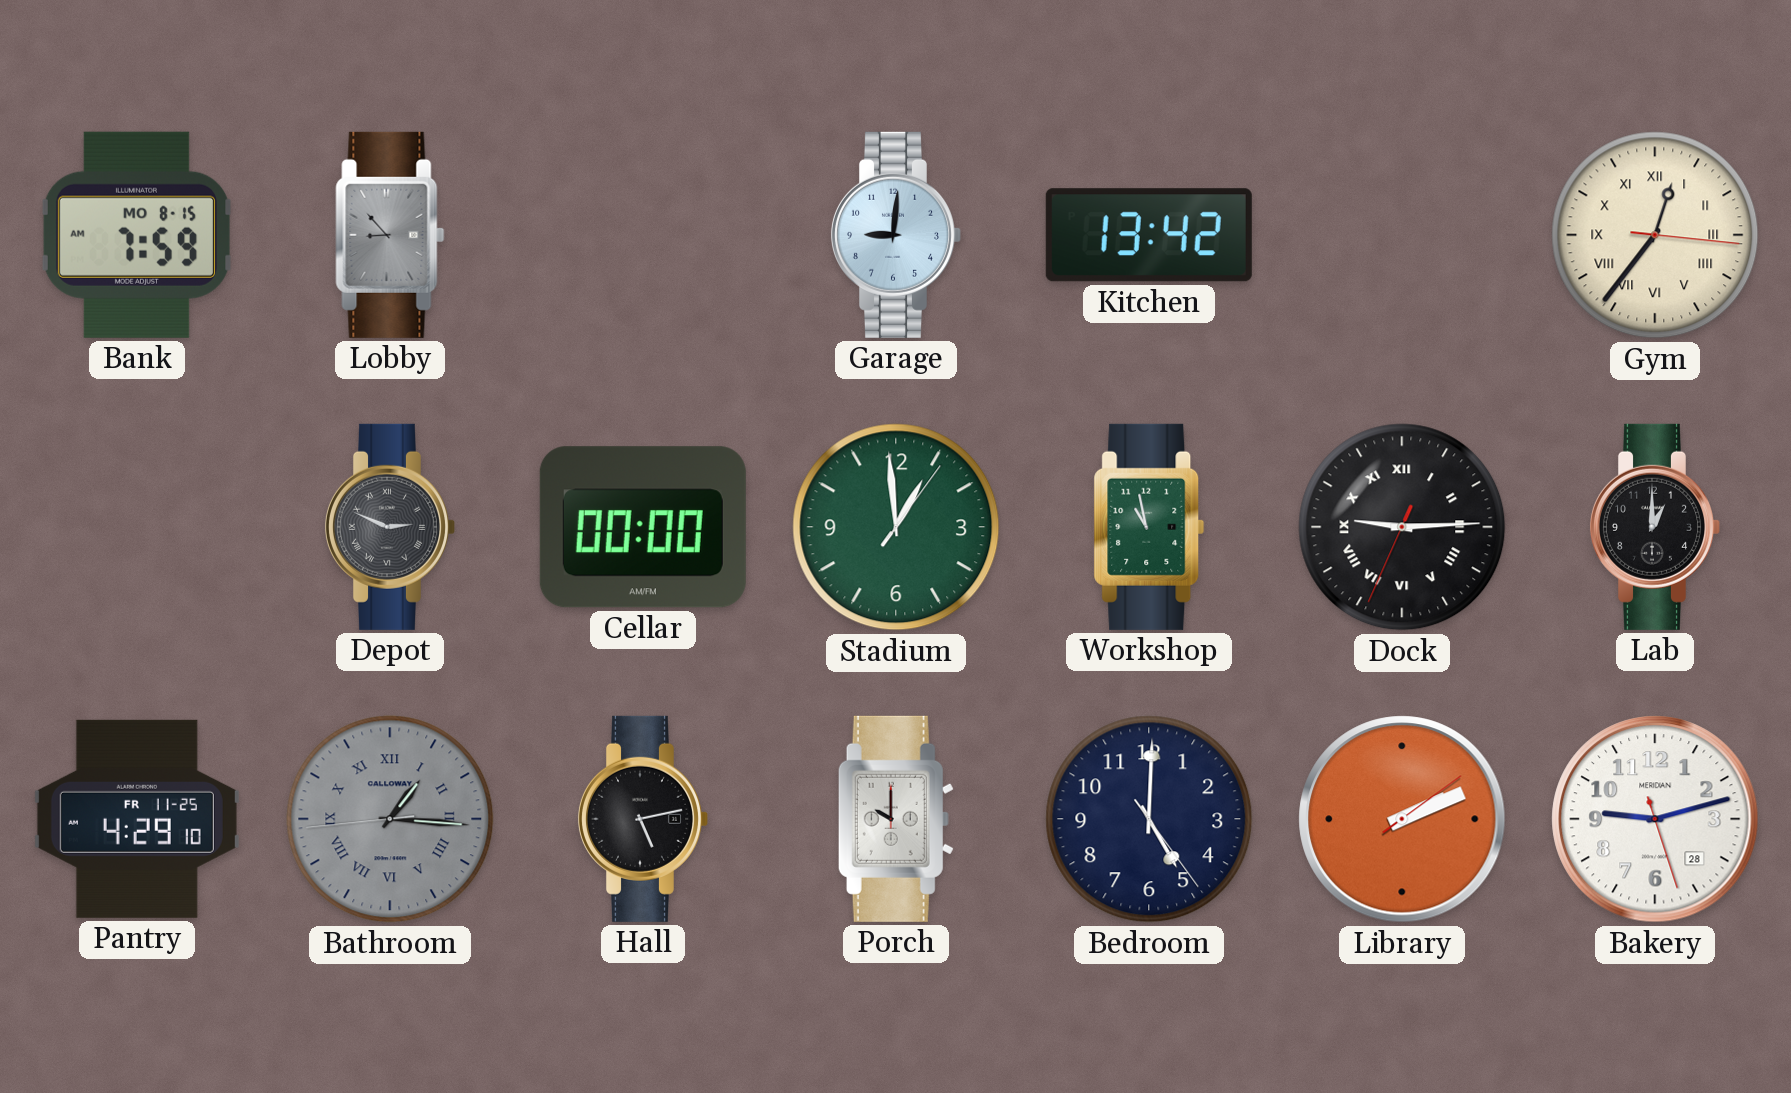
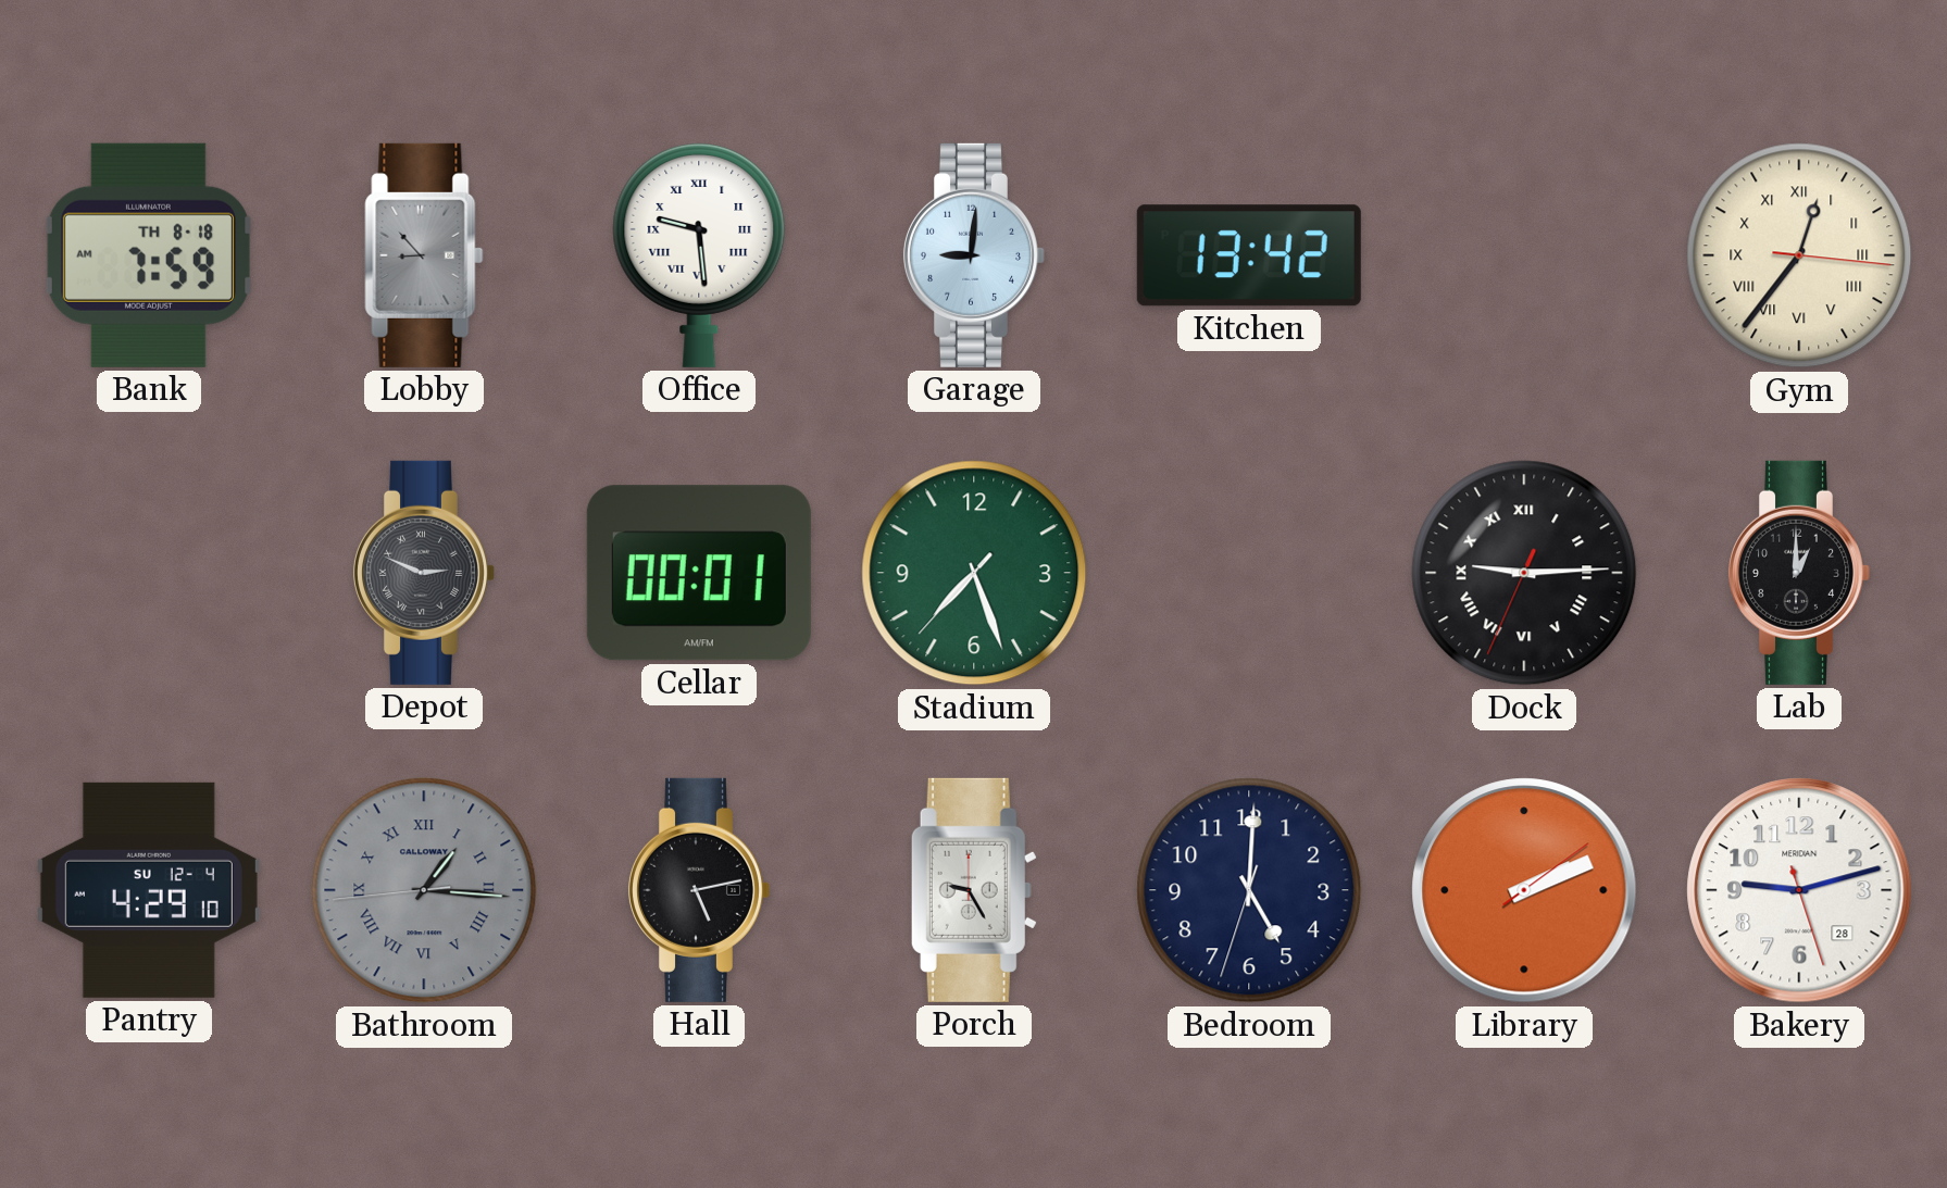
Bank date: MO 8-15 -> TH 8-18 (149, 255)
Office: none -> 9:29 (699, 254)
Cellar: 00:00 -> 00:01 (699, 573)
Stadium: 12:59 -> 7:26 (974, 573)
Workshop: 10:58 -> none (1149, 527)
Pantry date: FR 11-25 -> SU 12-4 (149, 890)
Porch: 10:00 -> 9:25 (974, 890)
Bedroom: 5:00:24 -> 5:00:33 (1249, 890)
